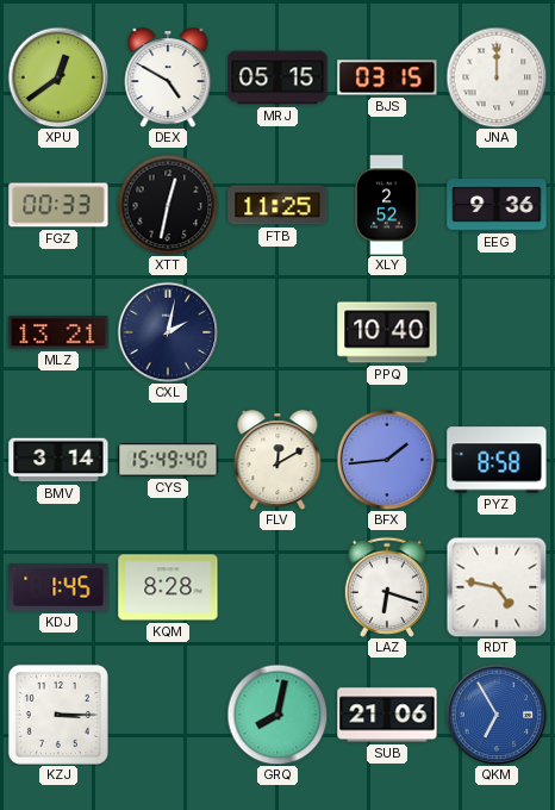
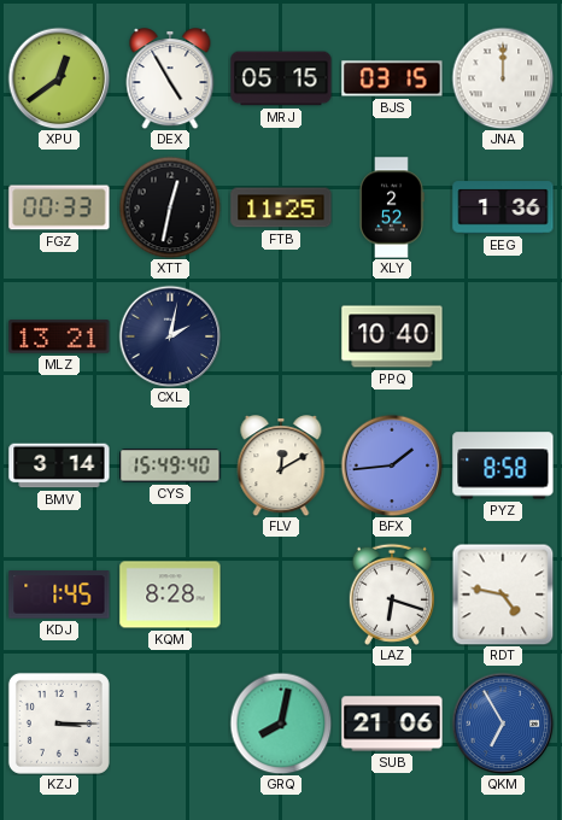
DEX: 4:50 -> 4:55 (170, 78)
EEG: 9:36 -> 1:36 (503, 207)
